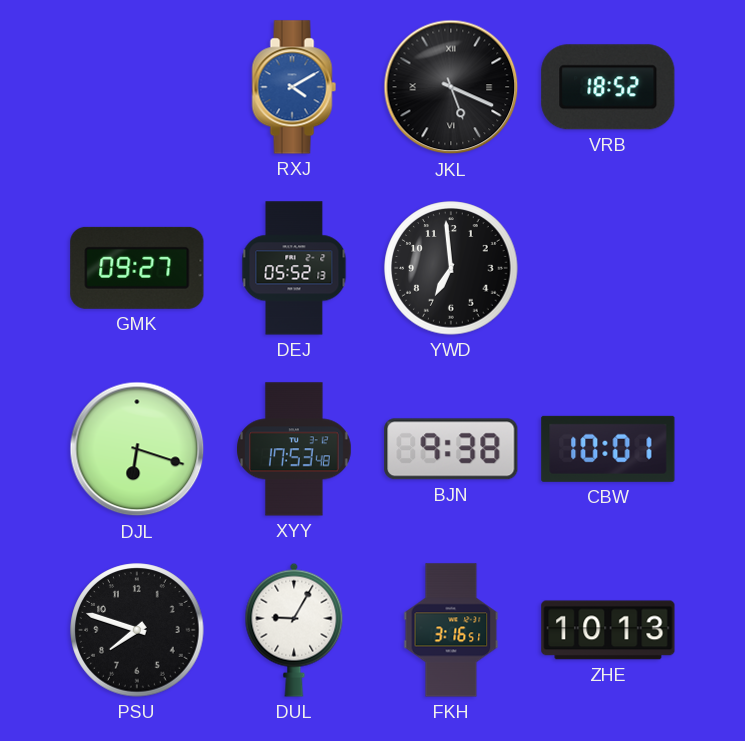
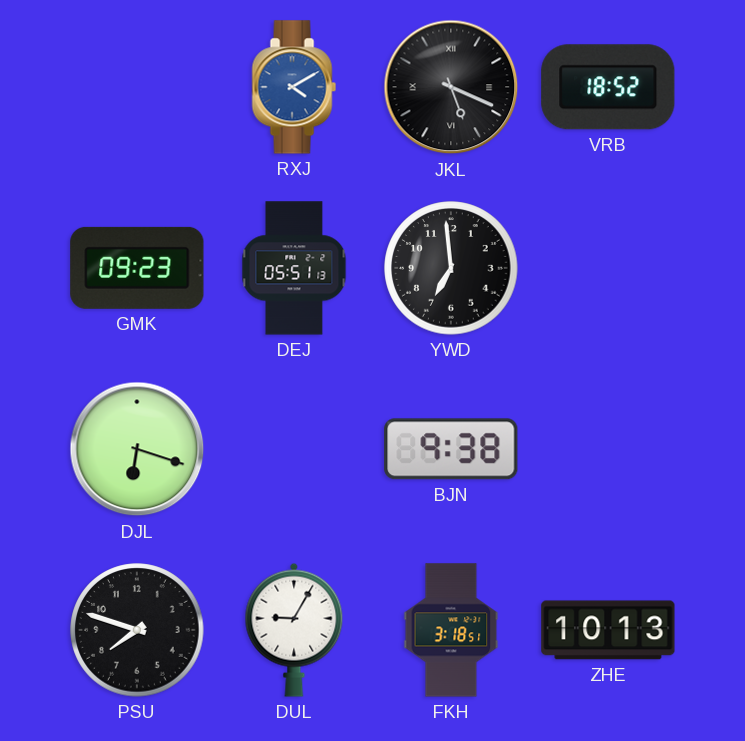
GMK: 09:27 -> 09:23 (137, 268)
DEJ: 05:52 -> 05:51 (294, 268)
XYY: 17:53 -> none (295, 449)
CBW: 10:01 -> none (608, 449)
FKH: 3:16 -> 3:18 (451, 630)
